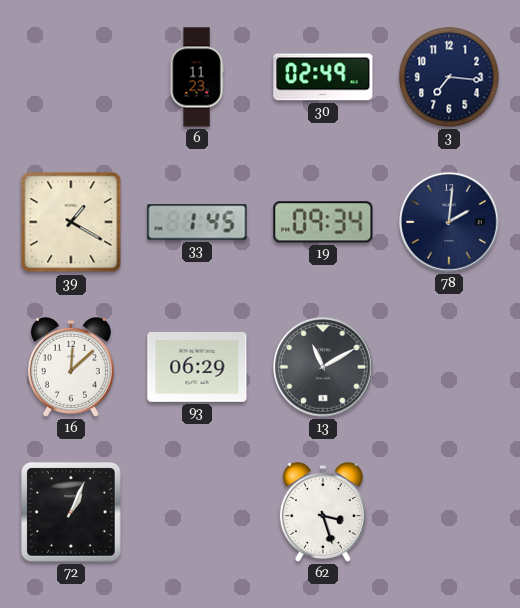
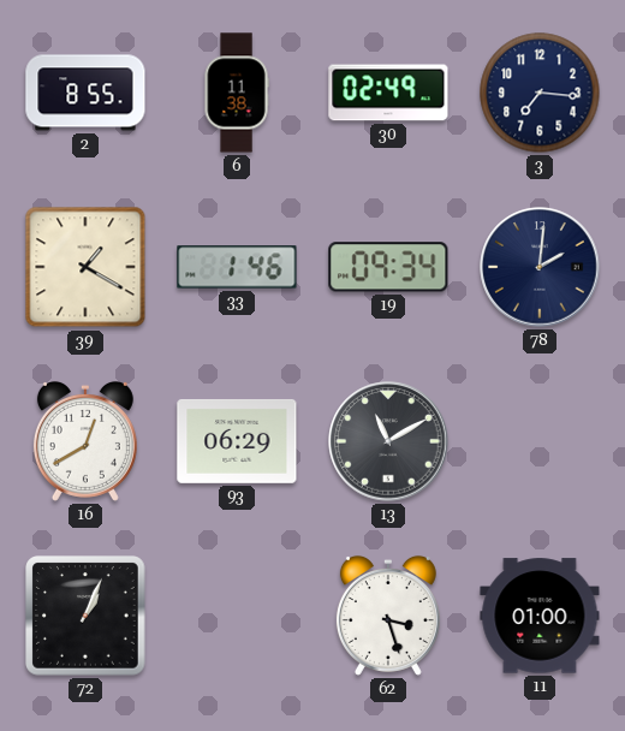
2: none -> 8:55 (85, 93)
6: 11:23 -> 11:38 (237, 93)
33: 1:45 -> 1:46 (237, 267)
16: 12:08 -> 12:40 (85, 441)
11: none -> 01:00 (540, 616)
